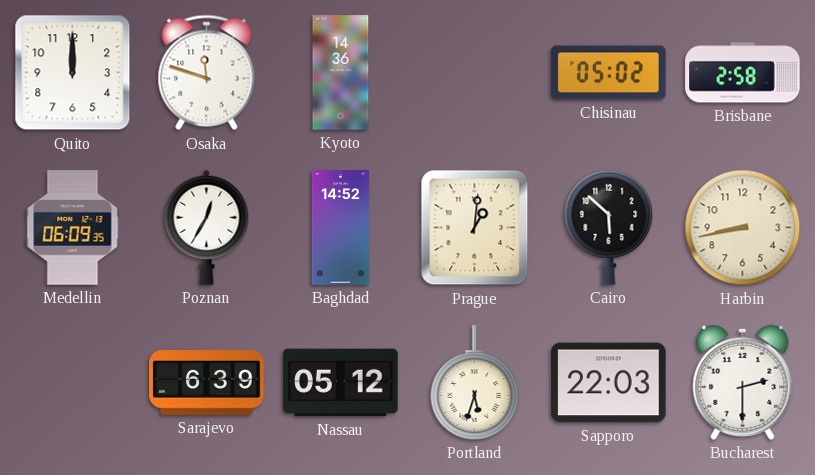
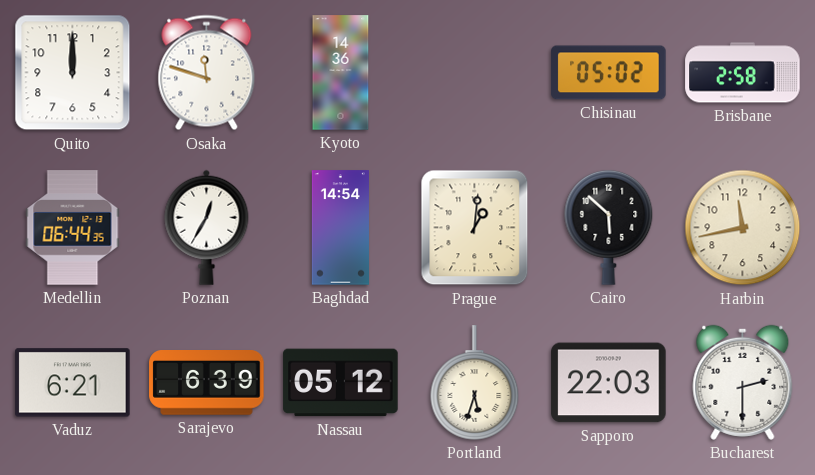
Medellin: 06:09 -> 06:44 (73, 228)
Baghdad: 14:52 -> 14:54 (340, 228)
Harbin: 8:43 -> 11:43 (743, 228)
Vaduz: none -> 6:21 (73, 383)
